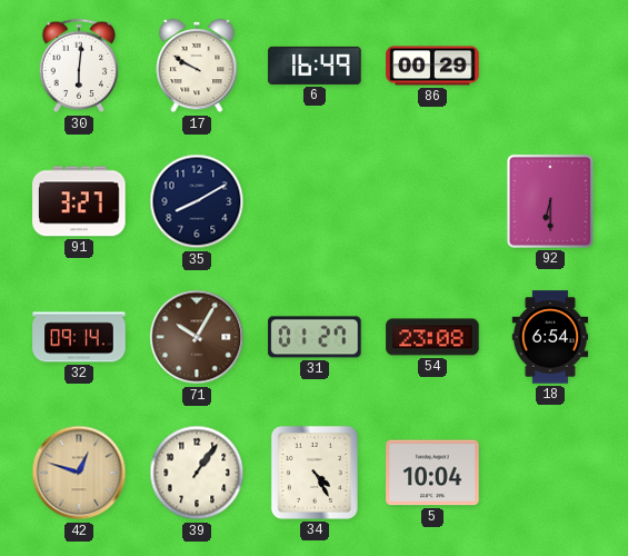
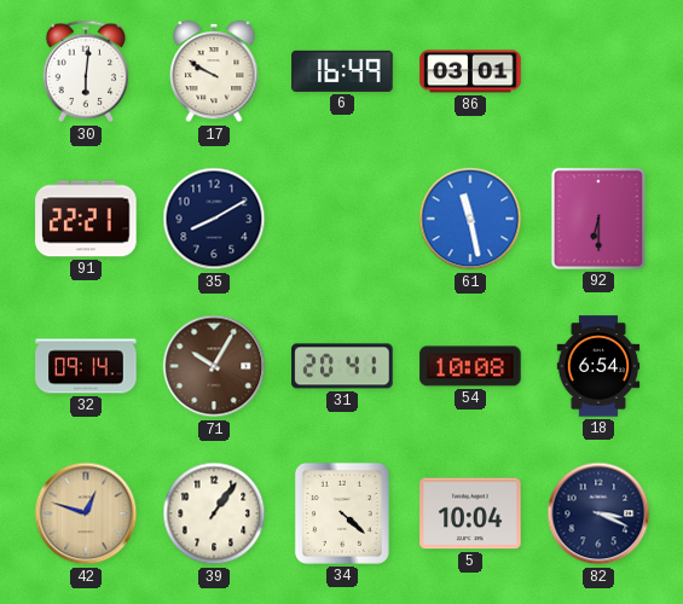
86: 00:29 -> 03:01 (470, 71)
91: 3:27 -> 22:21 (86, 219)
61: none -> 11:28 (470, 219)
31: 01:27 -> 20:41 (342, 366)
54: 23:08 -> 10:08 (470, 366)
34: 4:25 -> 4:22 (342, 513)
82: none -> 3:19 (598, 513)
